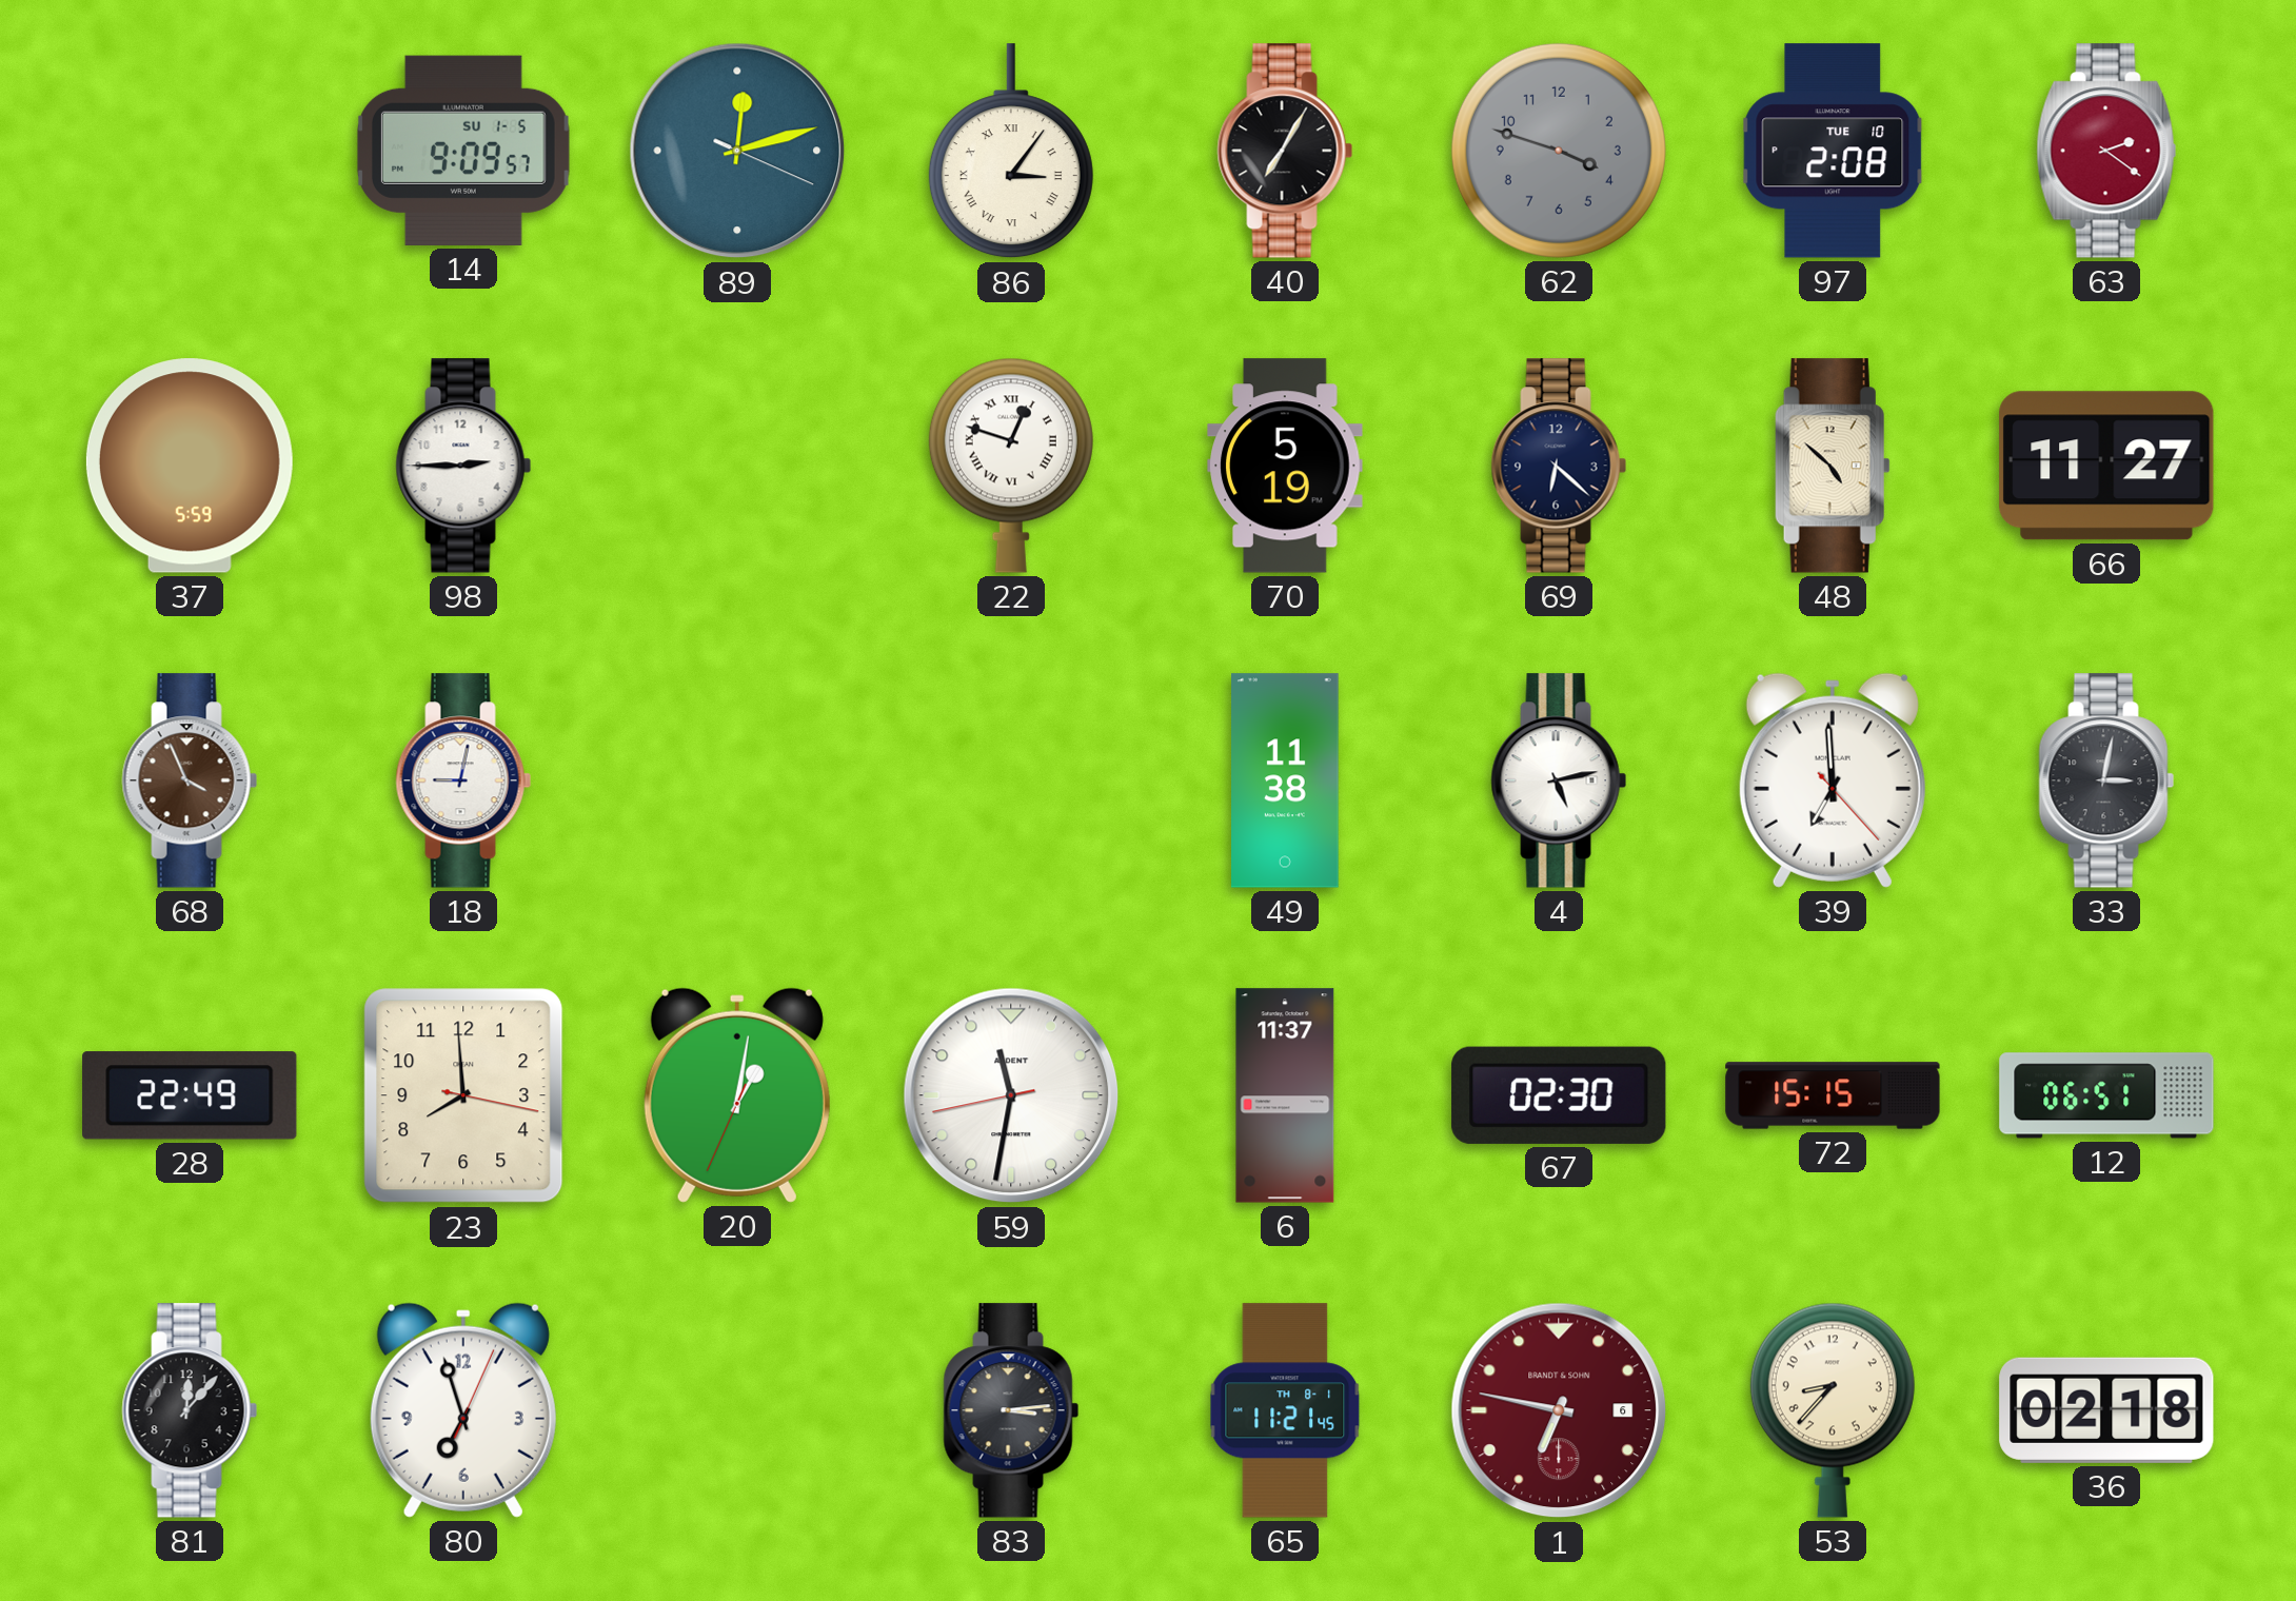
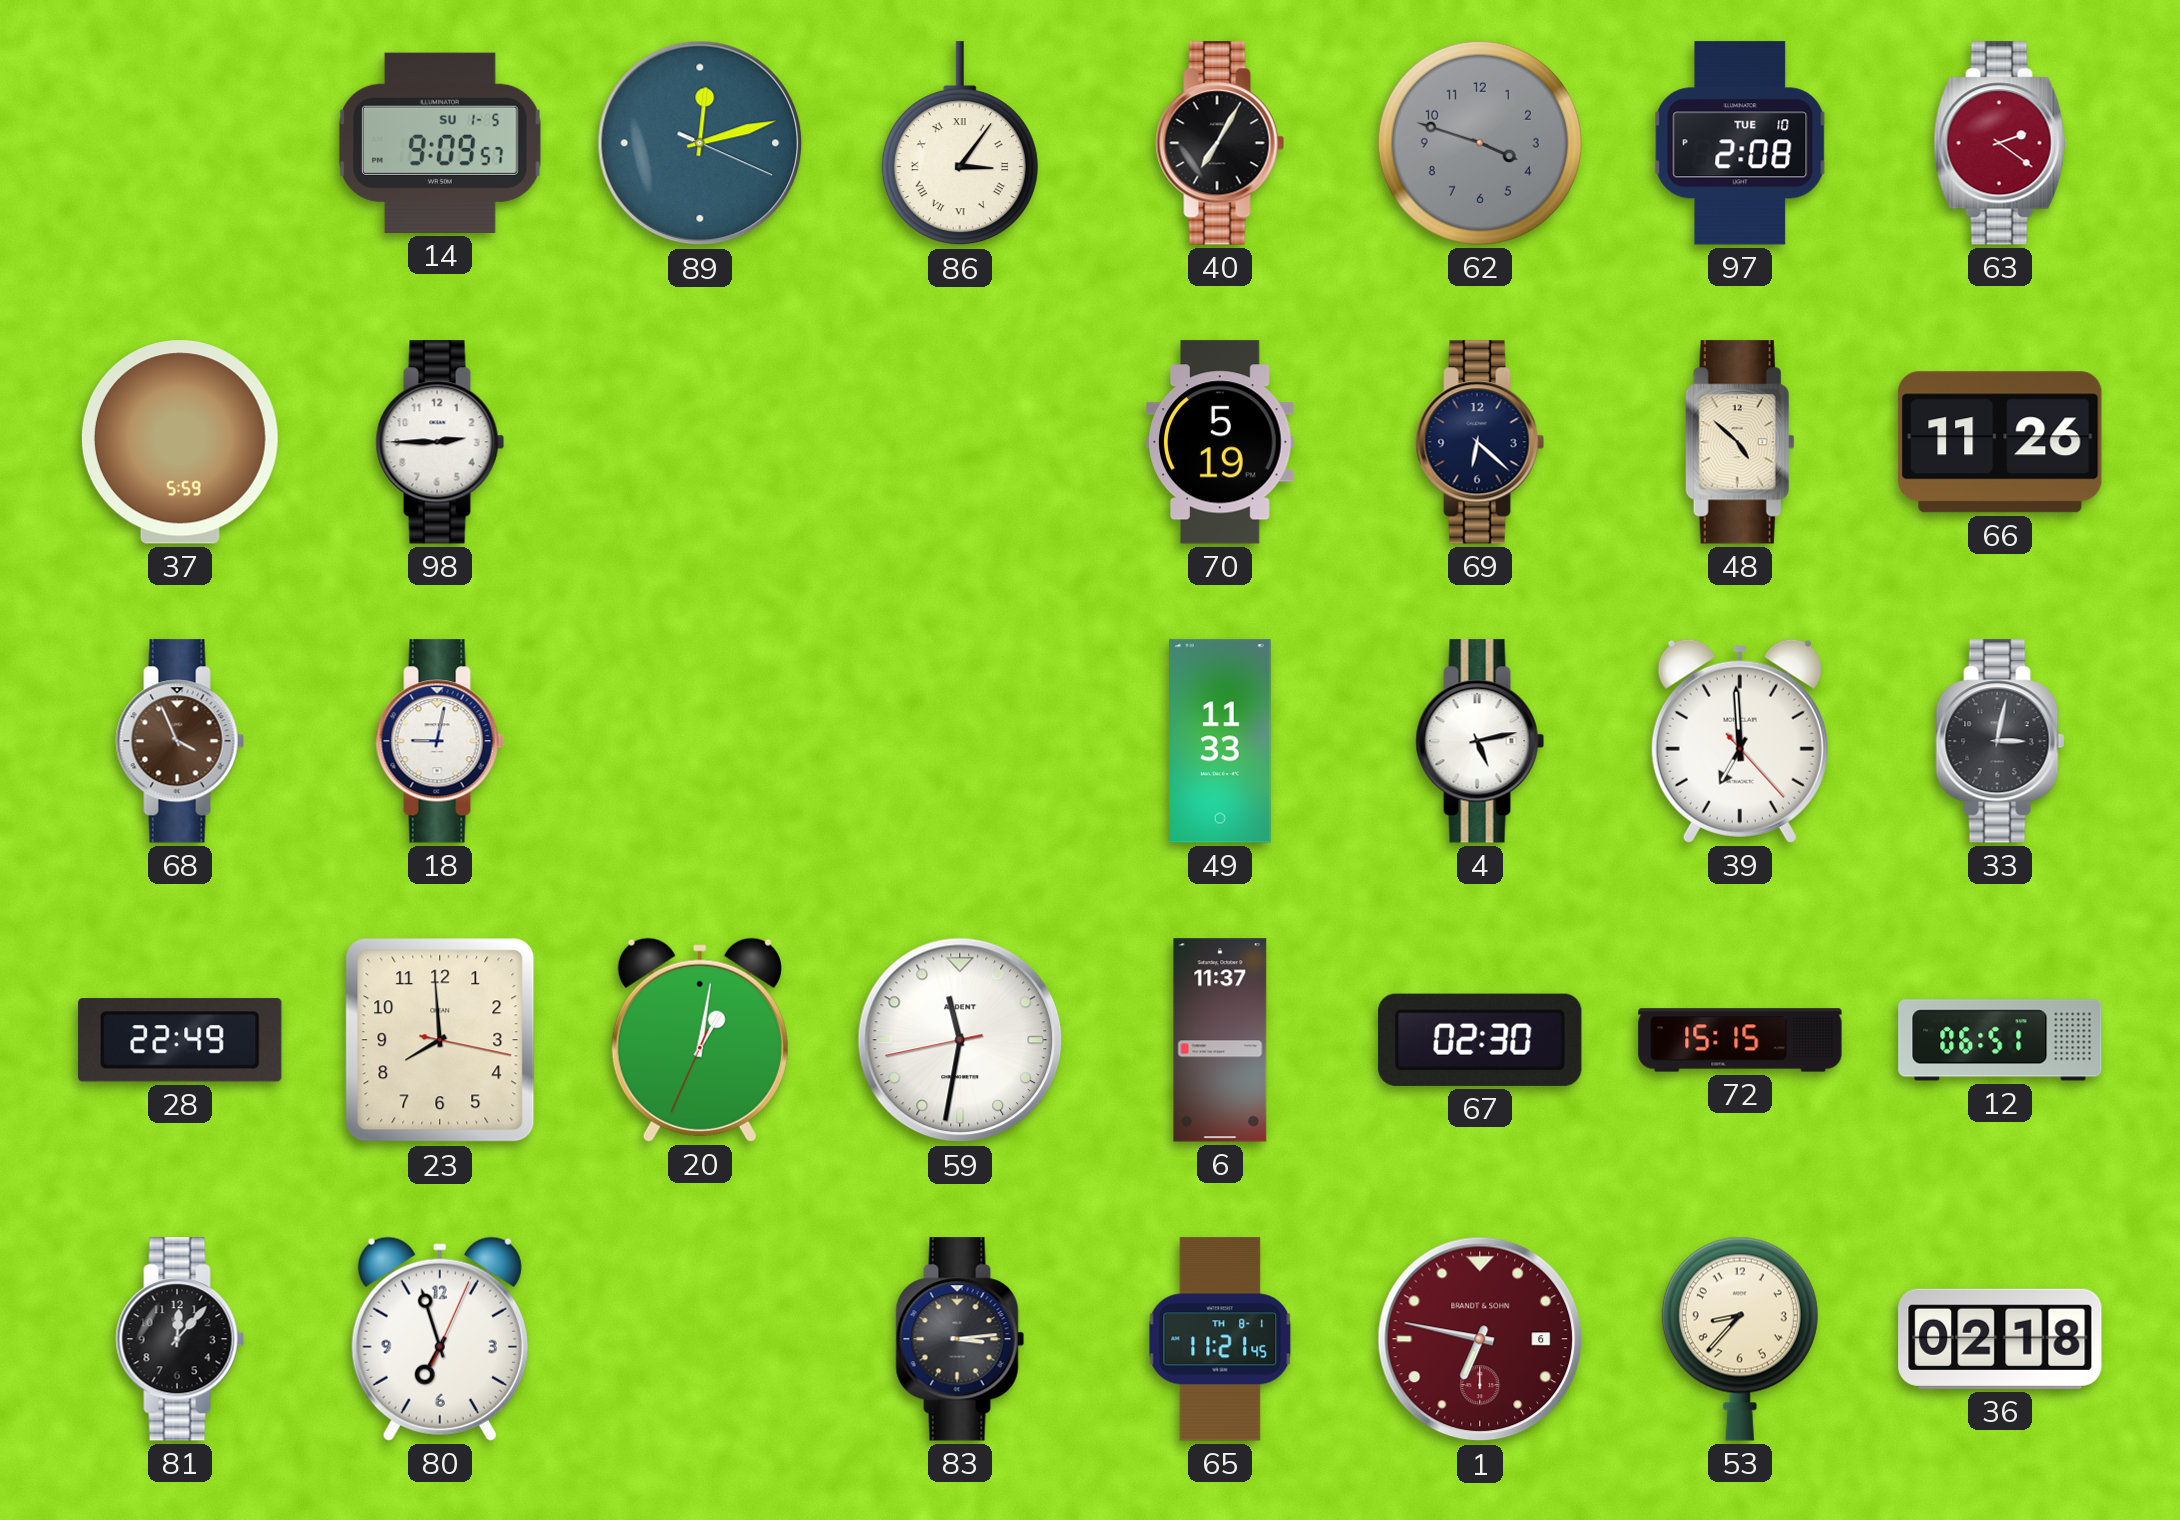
22: 12:48 -> none (1011, 466)
66: 11:27 -> 11:26 (2000, 442)
49: 11:38 -> 11:33 (1221, 741)
